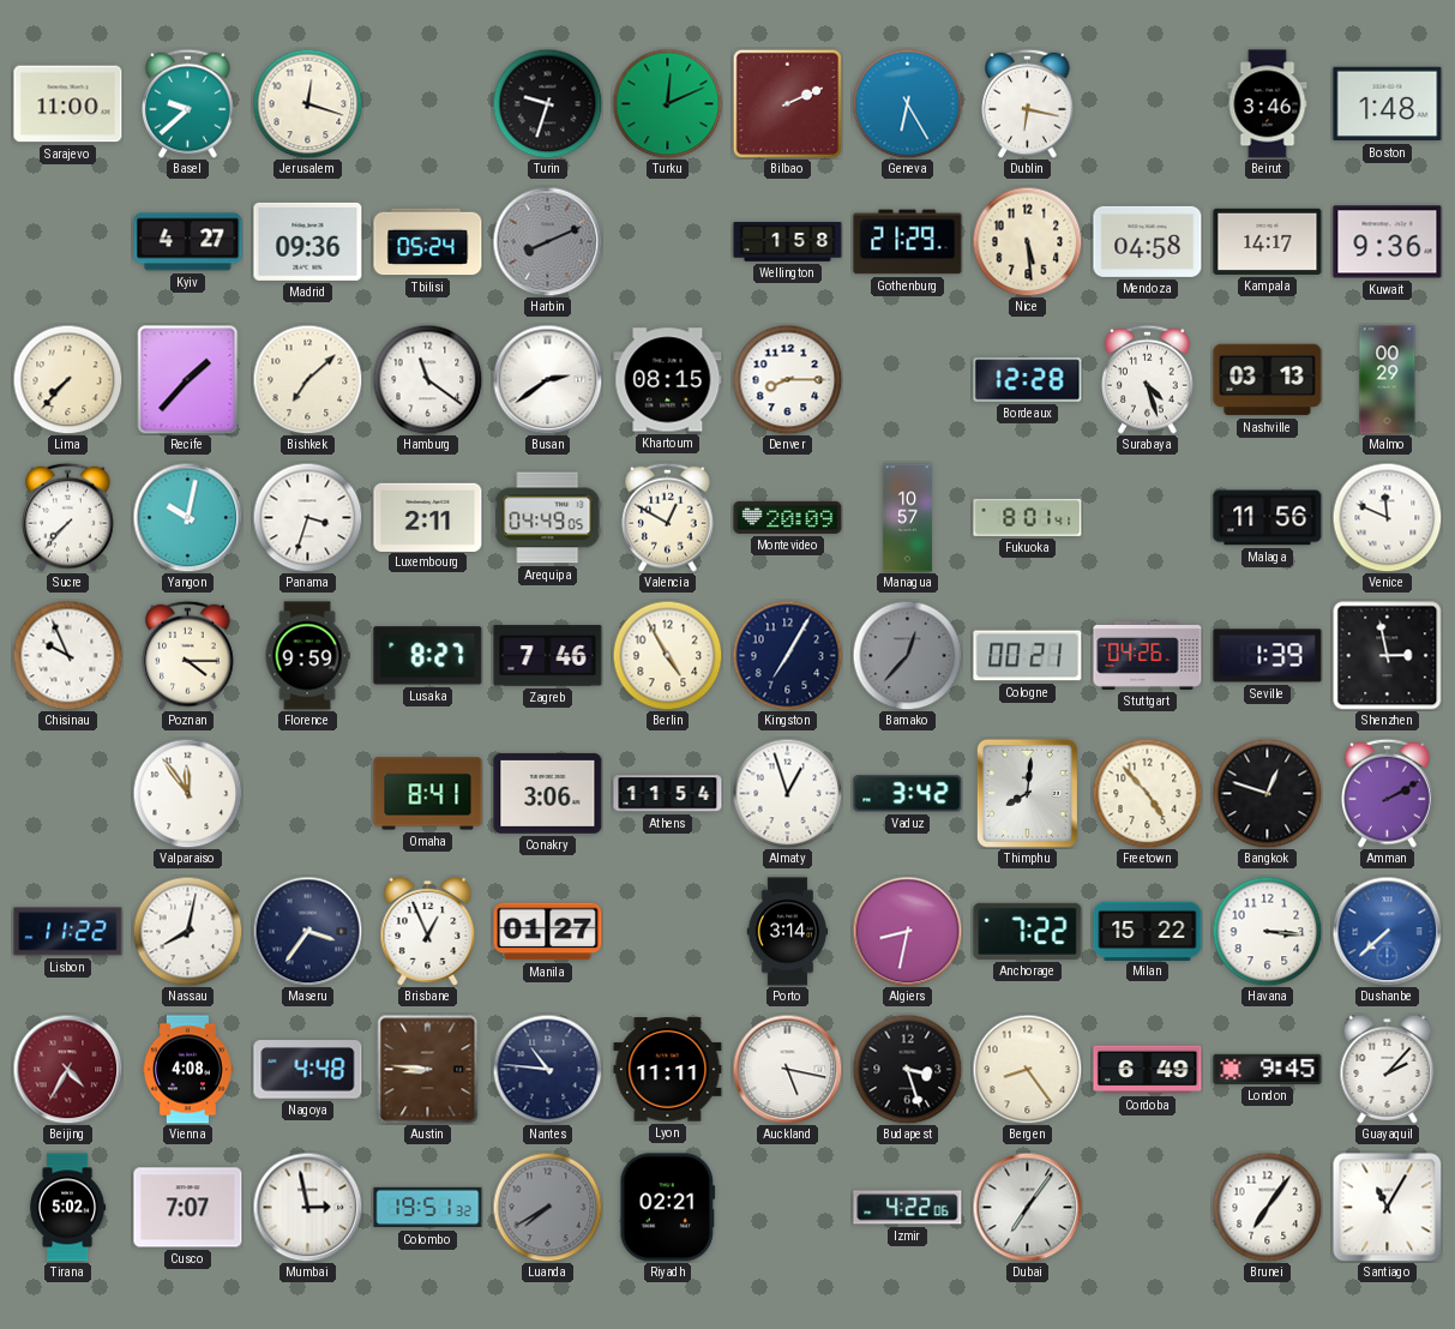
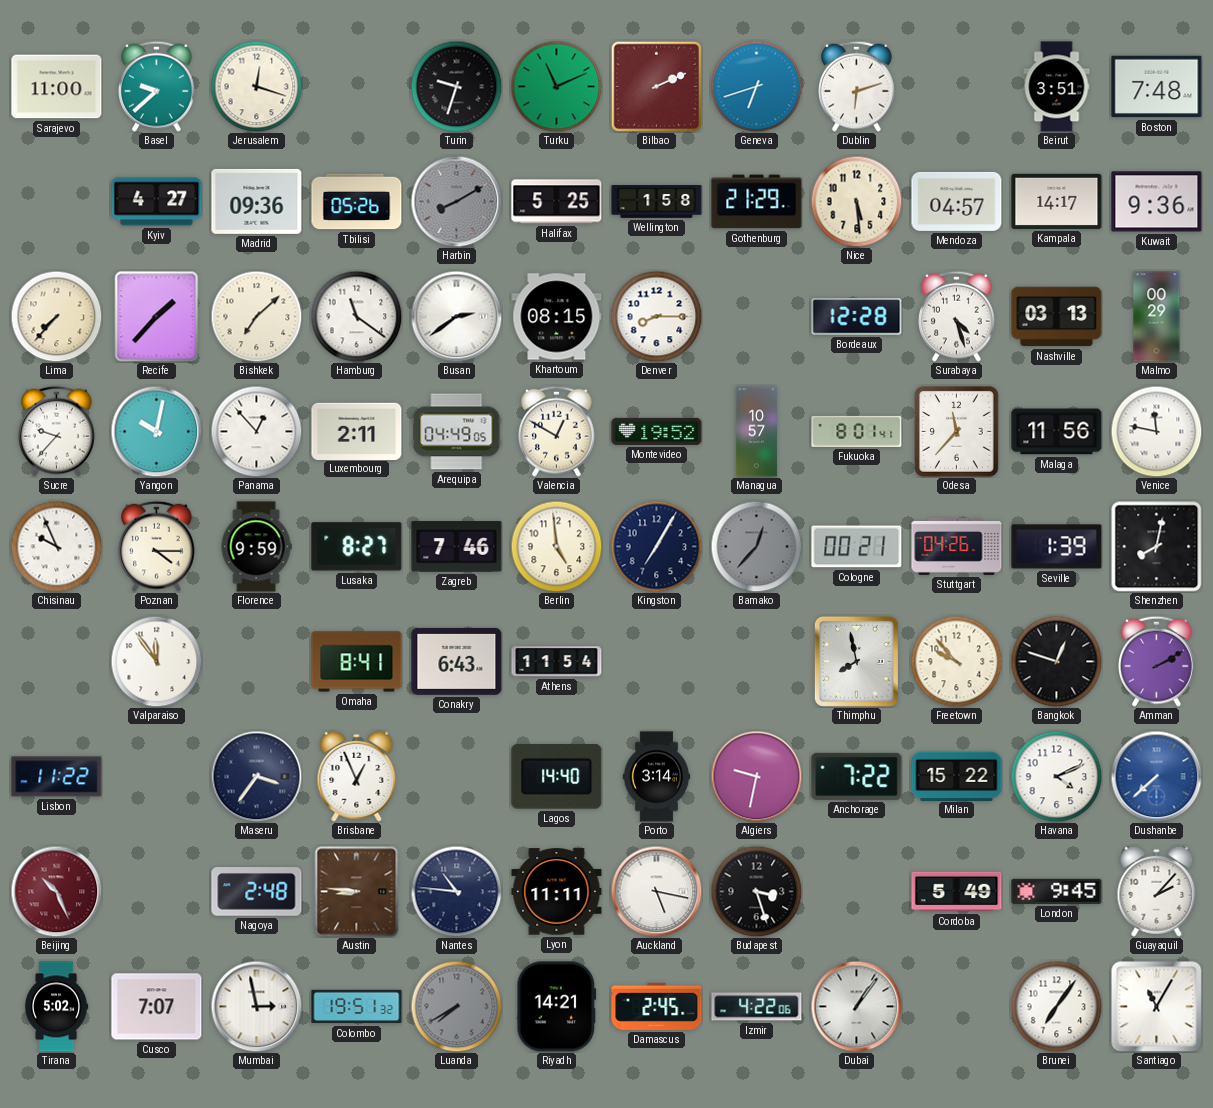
Turku: 12:11 -> 11:11 (556, 86)
Geneva: 6:25 -> 6:42 (756, 86)
Dublin: 6:17 -> 6:12 (857, 86)
Beirut: 3:46 -> 3:51 (1057, 87)
Boston: 1:48 -> 7:48 (1157, 87)
Tbilisi: 05:24 -> 05:26 (357, 202)
Harbin: 8:11 -> 8:10 (456, 201)
Halifax: none -> 5:25 (557, 202)
Mendoza: 04:58 -> 04:57 (957, 201)
Sucre: 7:37 -> 9:37 (57, 431)
Panama: 3:33 -> 12:53 (256, 431)
Montevideo: 20:09 -> 19:52 (657, 431)
Odesa: none -> 11:37 (956, 432)
Venice: 11:49 -> 11:47 (1156, 431)
Berlin: 4:55 -> 4:59 (556, 546)
Shenzhen: 2:58 -> 8:02 (1157, 547)
Conakry: 3:06 -> 6:43 (457, 661)
Almaty: 12:57 -> none (787, 793)
Vaduz: 3:42 -> none (908, 794)
Thimphu: 8:01 -> 7:58 (856, 661)
Freetown: 4:53 -> 9:53 (956, 661)
Nassau: 8:02 -> none (187, 931)
Manila: 01:27 -> none (548, 932)
Lagos: none -> 14:40 (557, 777)
Algiers: 8:32 -> 9:32 (756, 776)
Havana: 3:16 -> 4:11 (1056, 776)
Beijing: 4:35 -> 10:26 (56, 891)
Vienna: 4:08 -> none (187, 1070)
Nagoya: 4:48 -> 2:48 (257, 892)
Bergen: 8:24 -> none (1027, 1069)
Cordoba: 6:49 -> 5:49 (957, 892)
Riyadh: 02:21 -> 14:21 (557, 1007)
Damascus: none -> 2:45 (657, 1006)
Dubai: 7:06 -> 1:06 (856, 1006)
